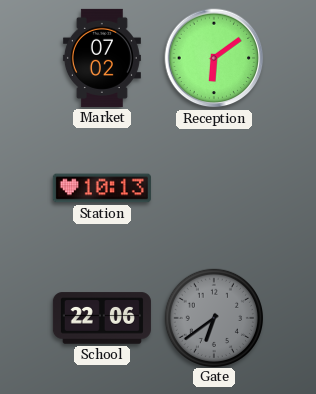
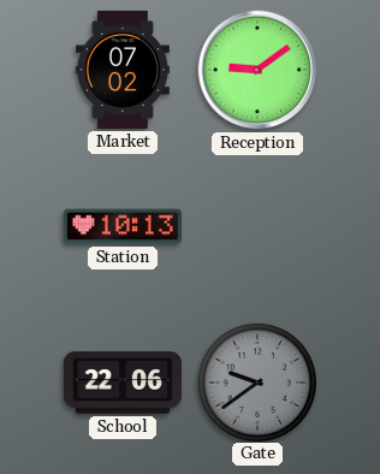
Reception: 6:09 -> 9:09 (257, 70)
Gate: 6:39 -> 9:39 (256, 381)
